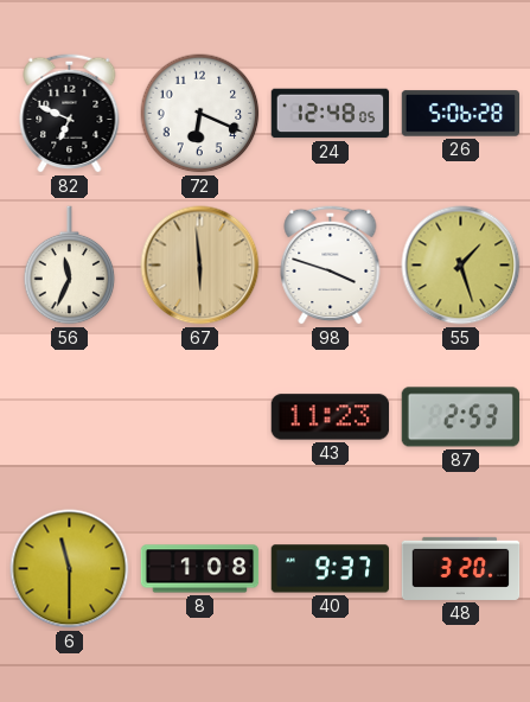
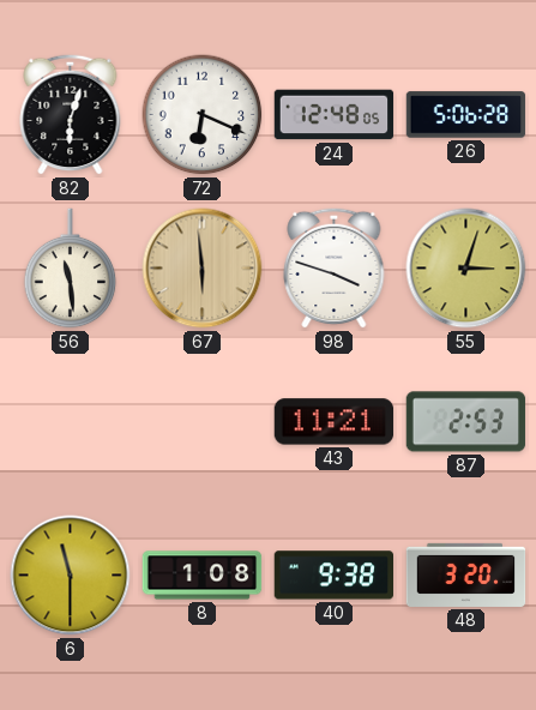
82: 6:49 -> 6:03 (71, 114)
56: 11:34 -> 11:29 (71, 269)
55: 1:27 -> 3:03 (466, 269)
43: 11:23 -> 11:21 (335, 422)
40: 9:37 -> 9:38 (335, 576)
